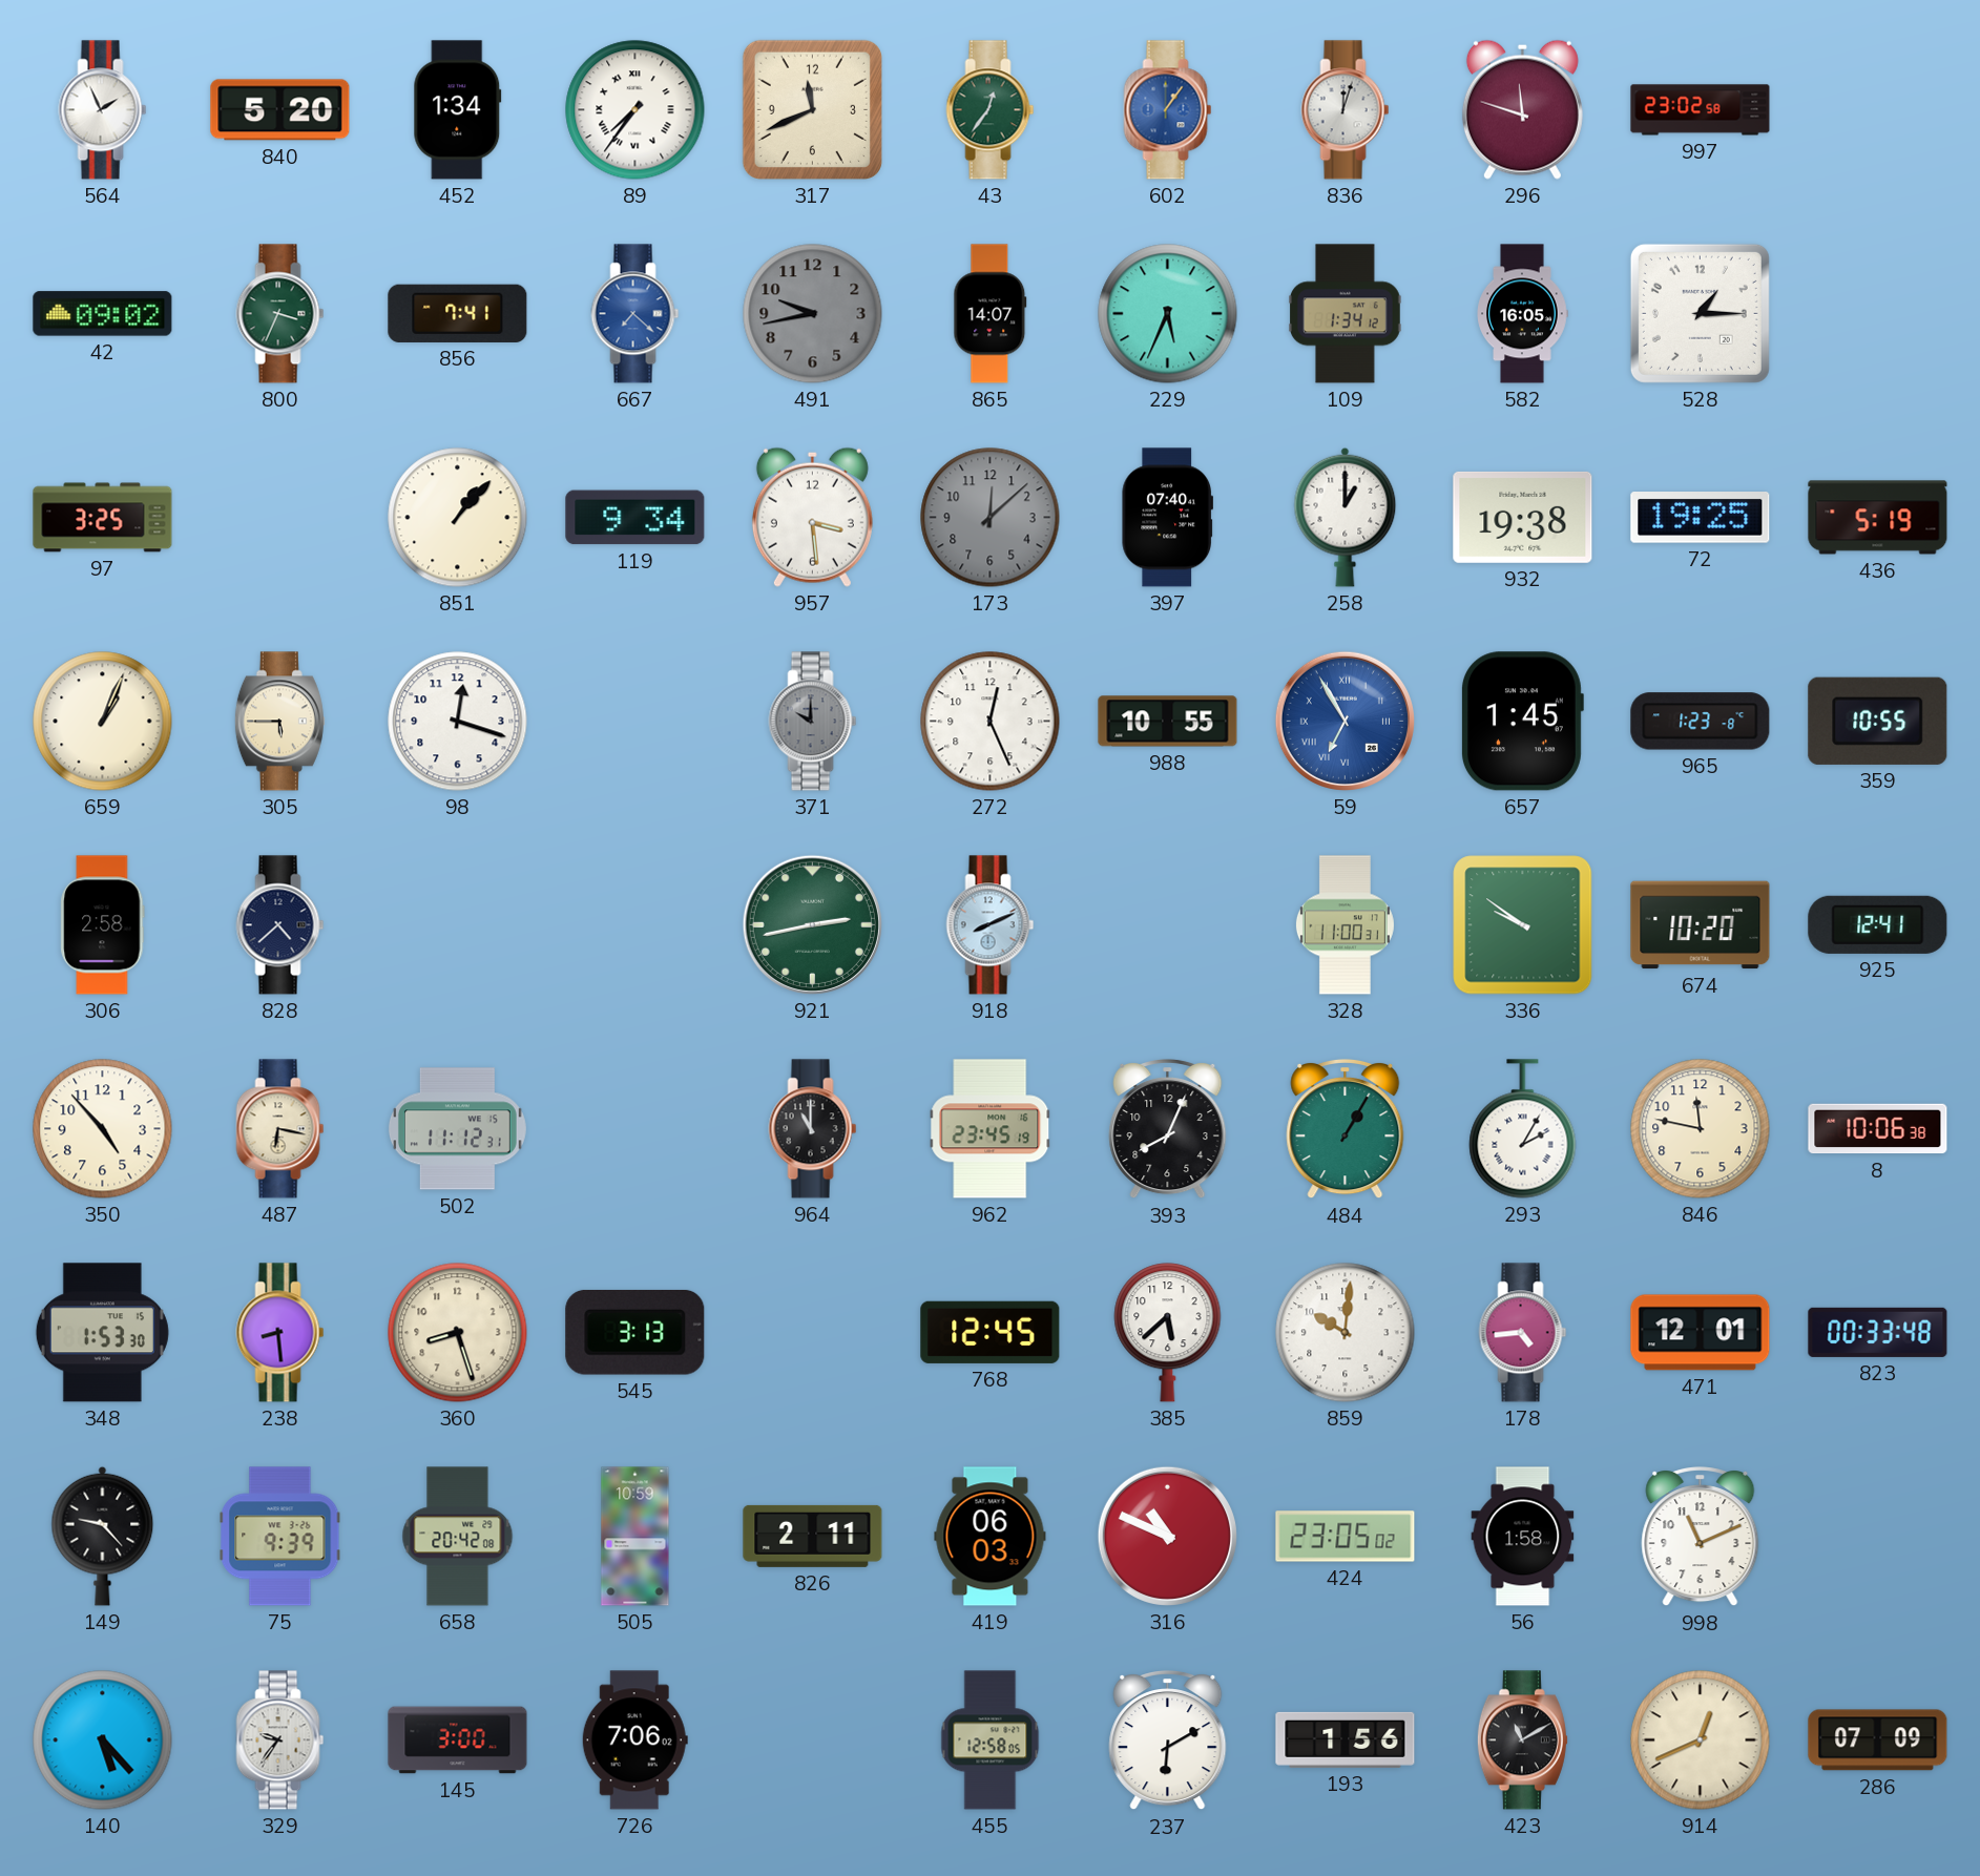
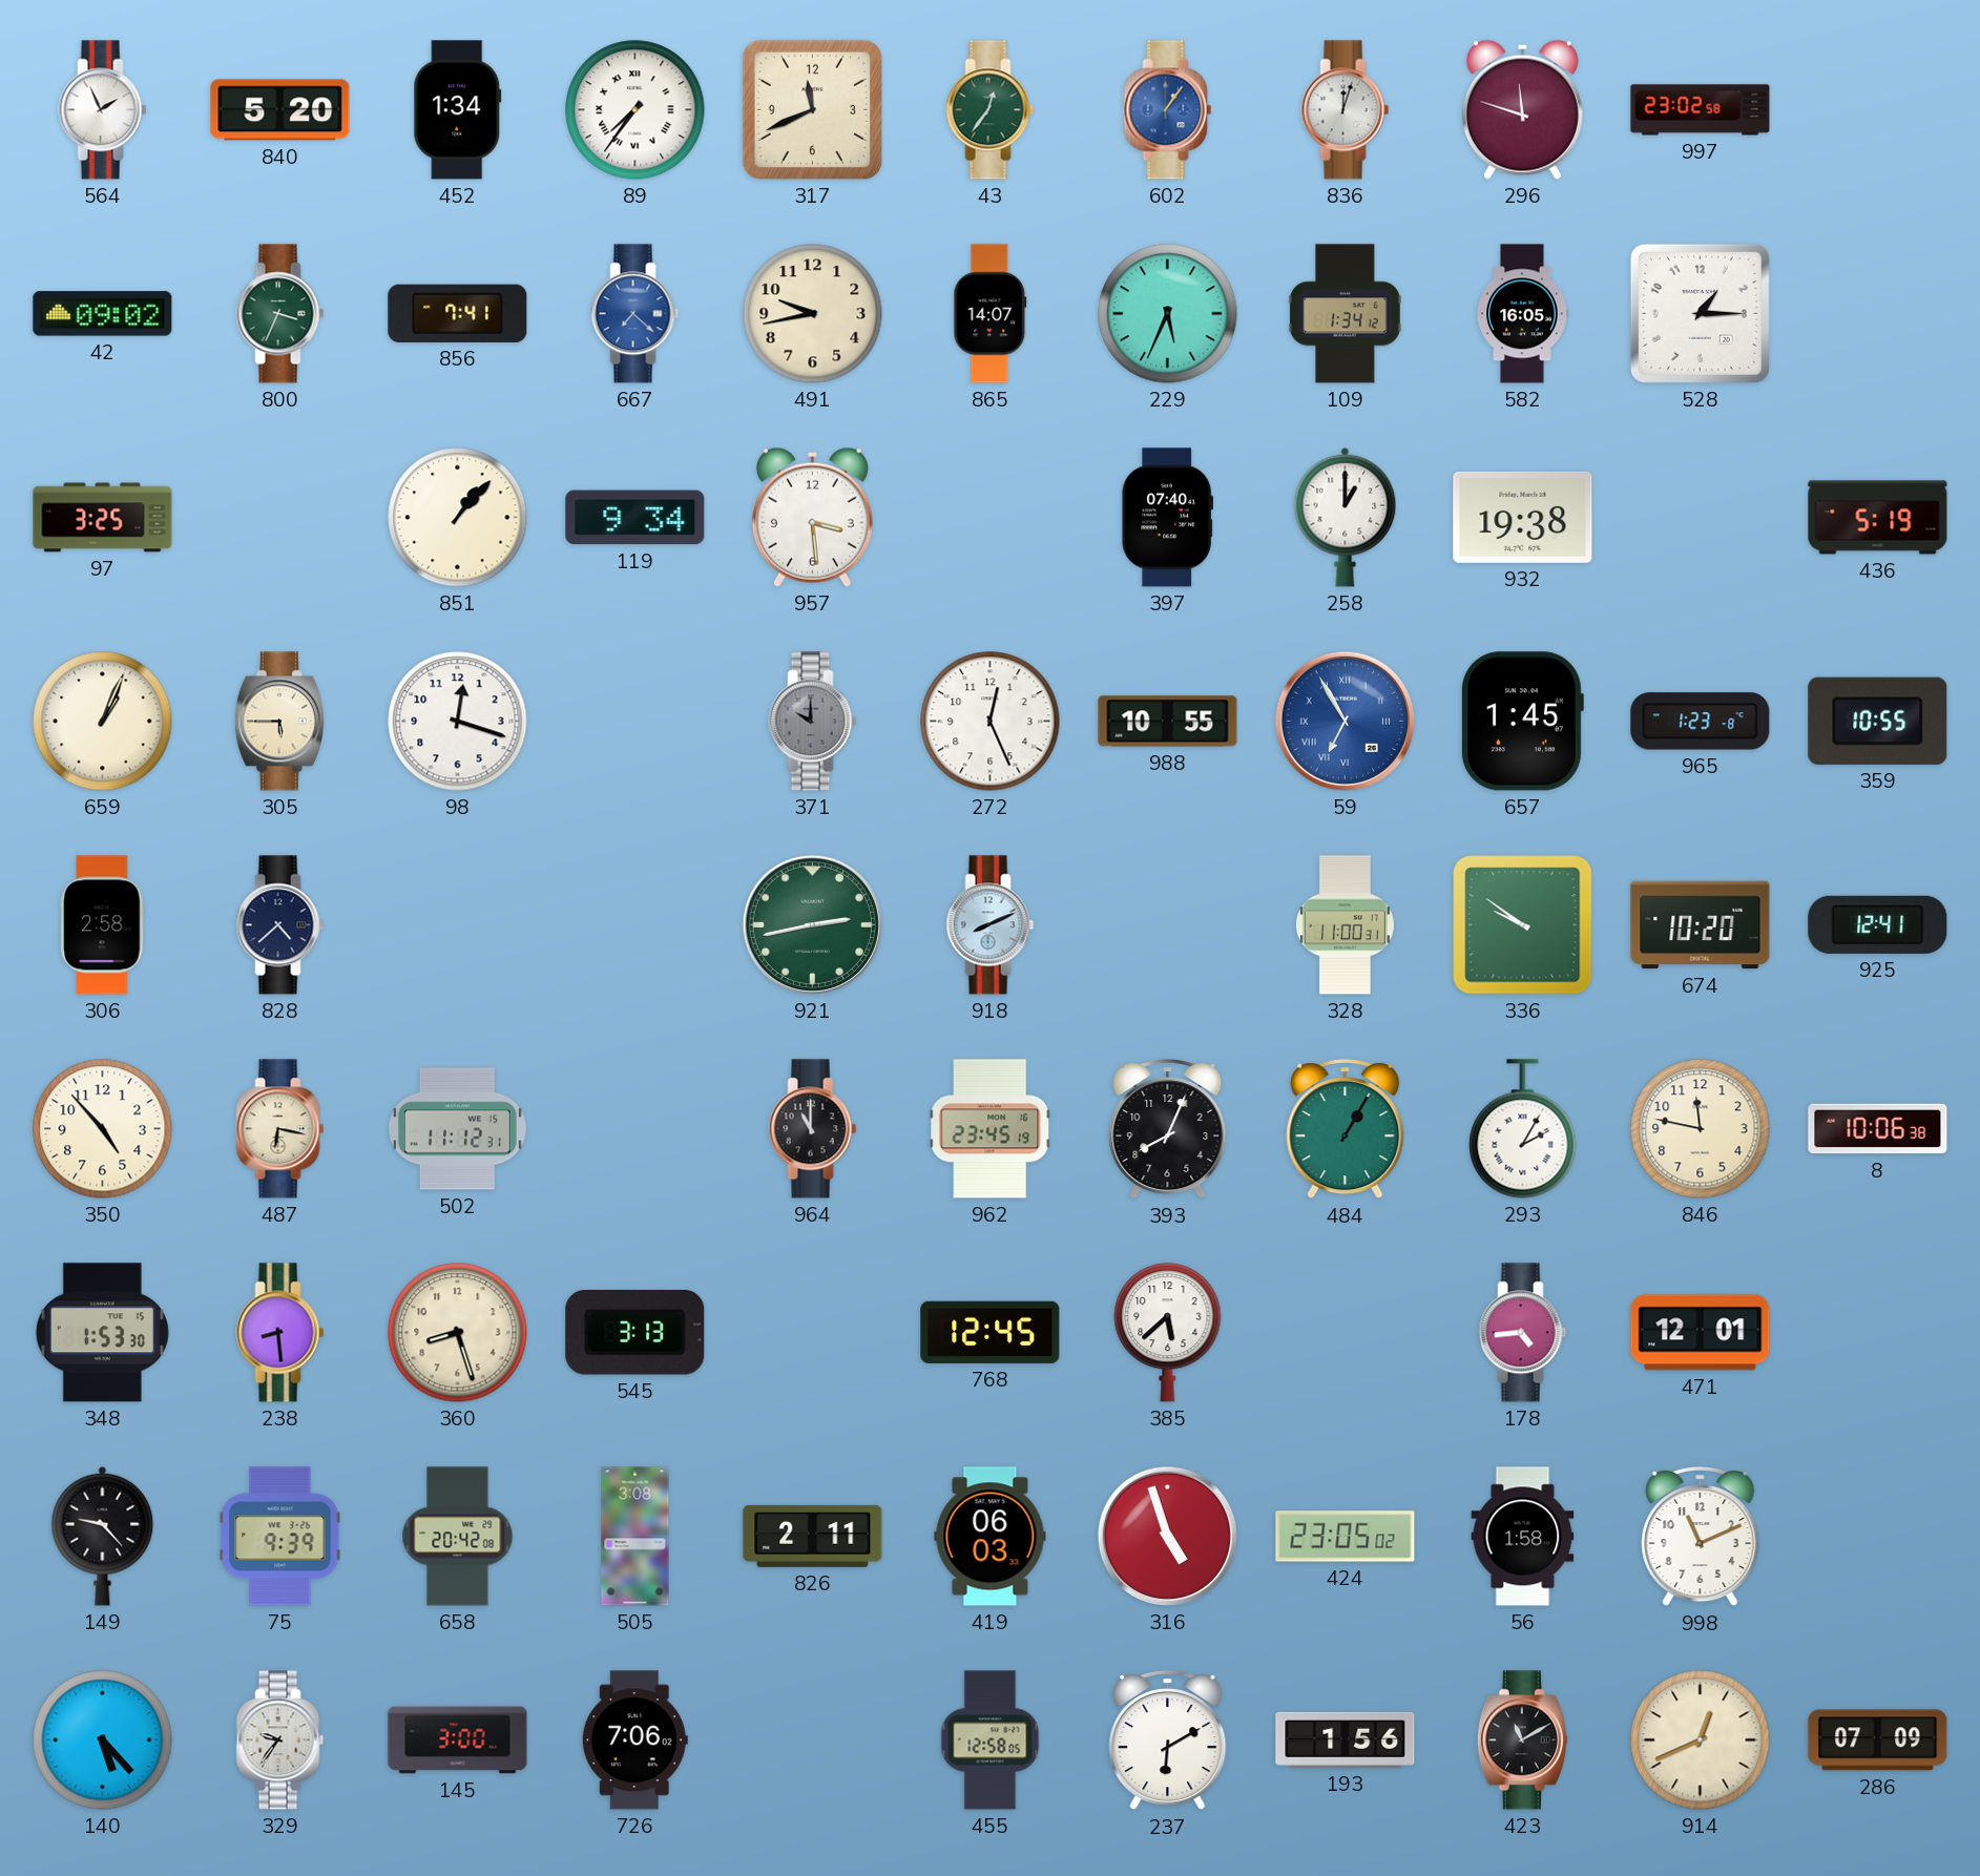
491 dial: grey -> cream (813, 314)
173: 12:08 -> none (991, 518)
72: 19:25 -> none (1701, 518)
859: 10:01 -> none (1346, 1333)
823: 00:33 -> none (1878, 1332)
505: 10:59 -> 3:08 (635, 1537)
316: 10:49 -> 4:57 (1167, 1536)
